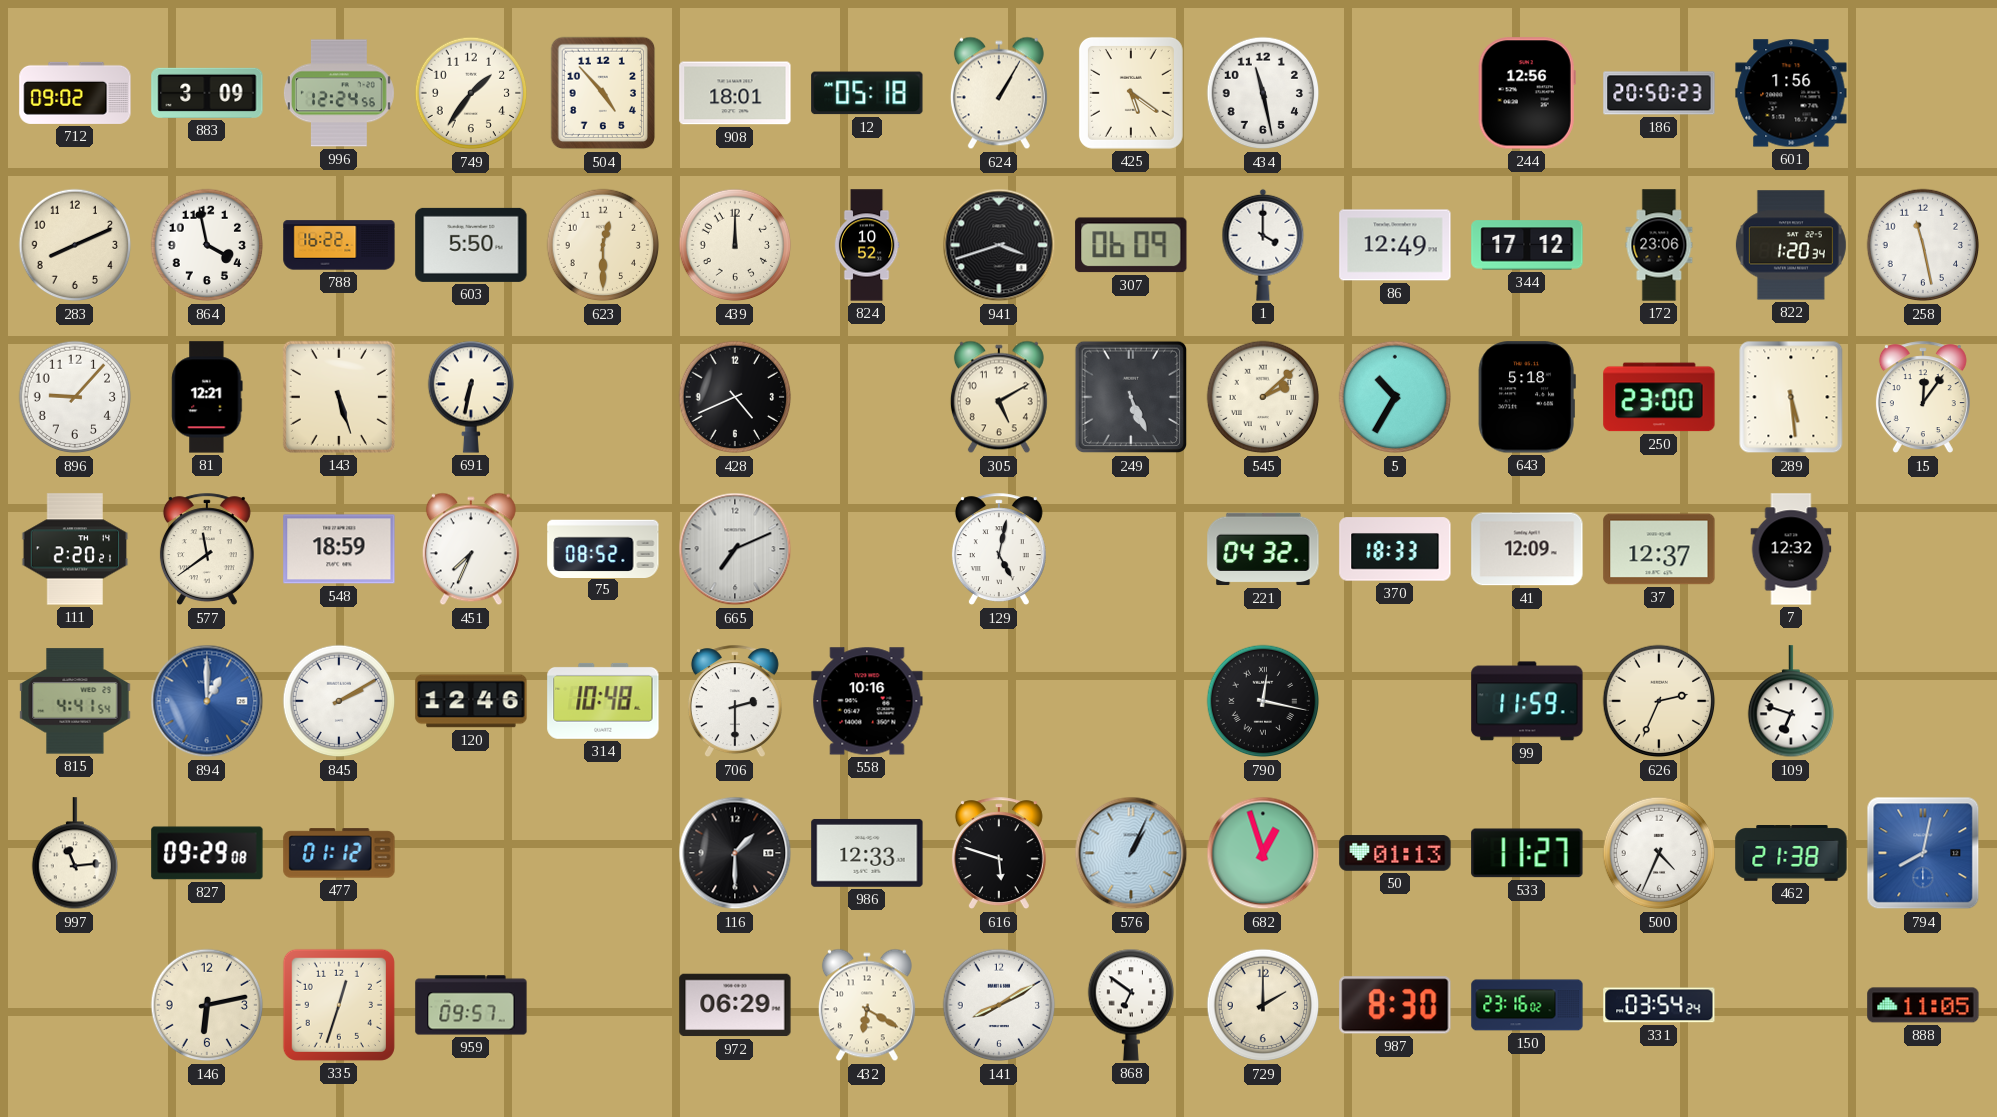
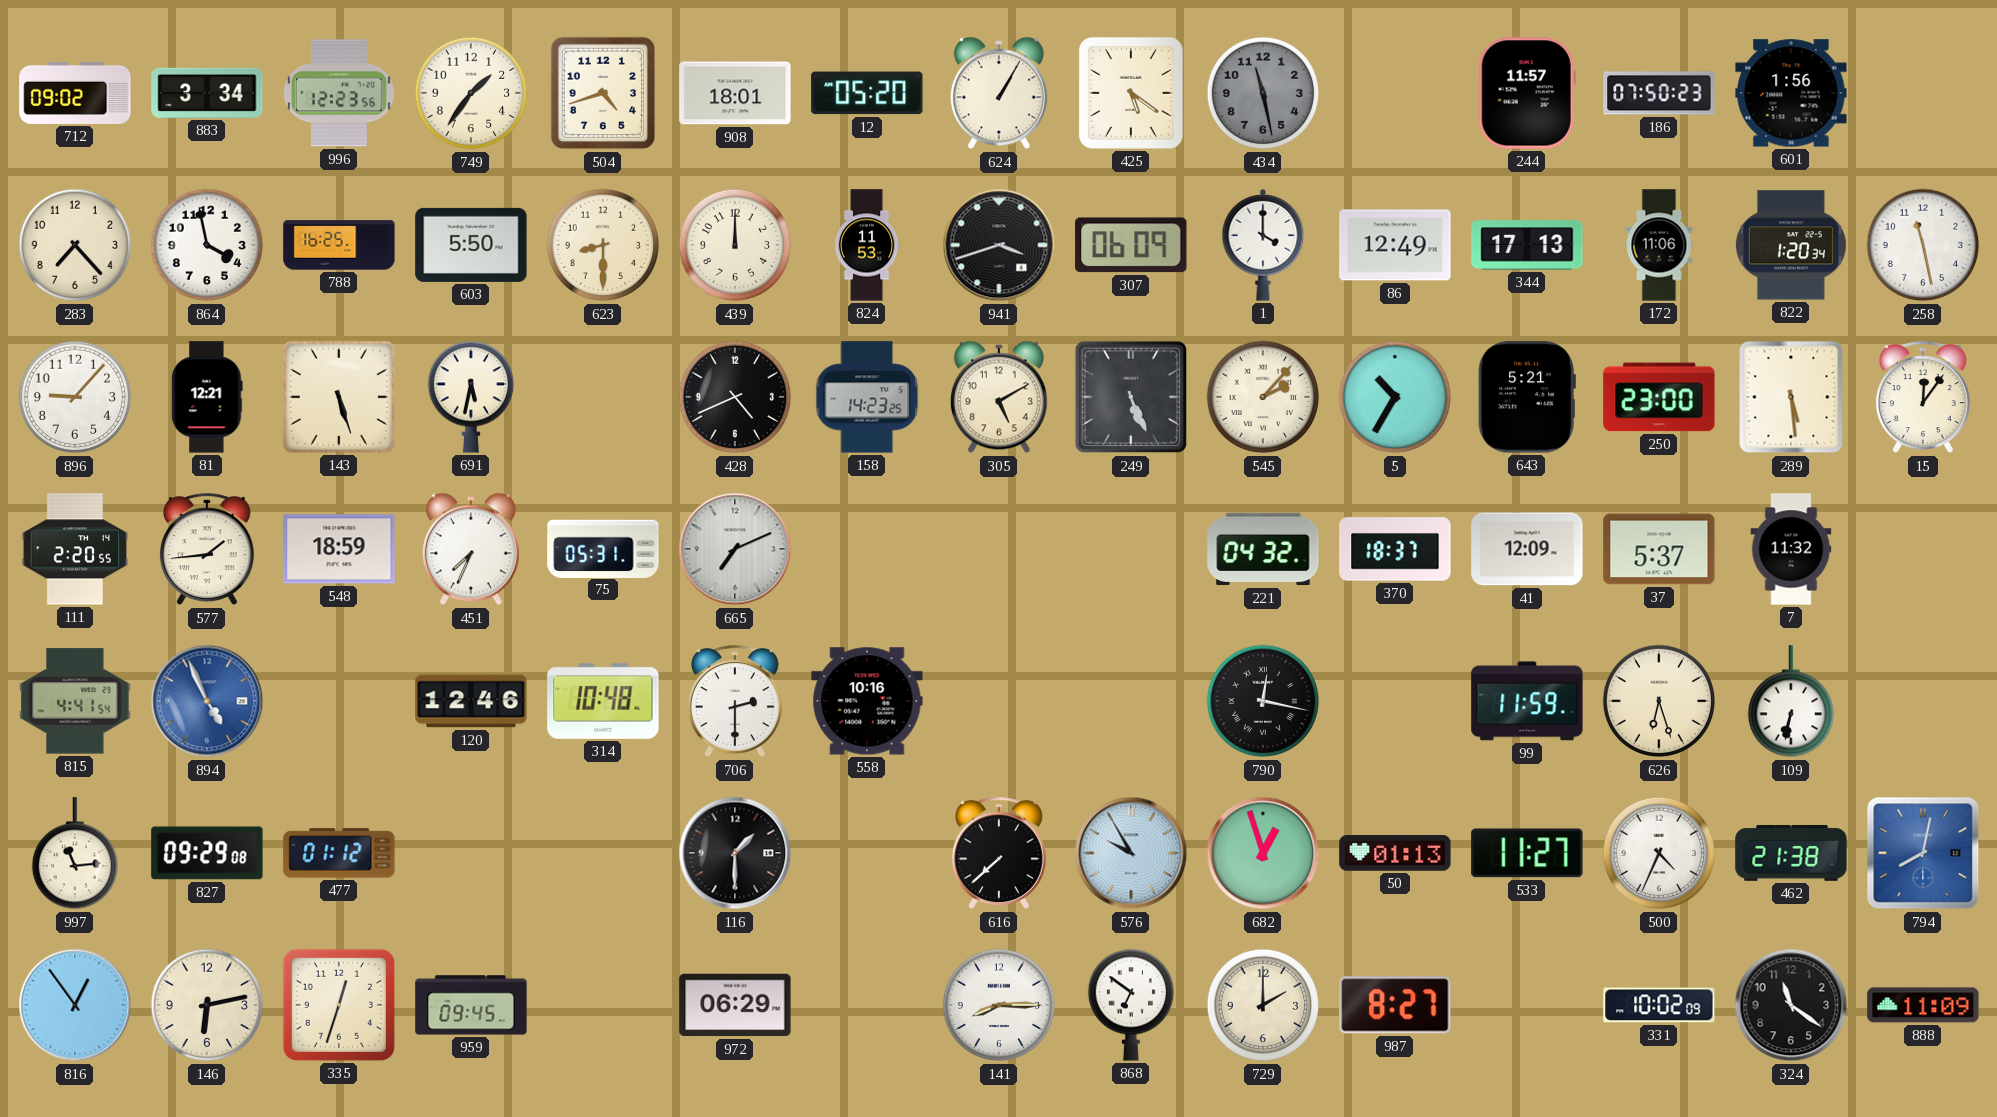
883: 3:09 -> 3:34 (207, 93)
996: 12:24 -> 12:23 (339, 93)
504: 4:53 -> 4:42 (603, 93)
12: 05:18 -> 05:20 (867, 93)
434 dial: white -> grey (1263, 93)
244: 12:56 -> 11:57 (1527, 93)
186: 20:50 -> 07:50 (1659, 93)
283: 8:11 -> 7:23 (75, 245)
788: 16:22 -> 16:25 (339, 245)
623: 12:30 -> 8:30 (603, 245)
824: 10:52 -> 11:53 (867, 245)
344: 17:12 -> 17:13 (1527, 245)
172: 23:06 -> 11:06 (1659, 245)
691: 6:32 -> 5:32 (470, 397)
158: none -> 14:23 (867, 397)
545: 2:08 -> 2:07 (1263, 397)
643: 5:18 -> 5:21 (1527, 397)
111: 2:20:21 -> 2:20:55 (75, 549)
577: 11:39 -> 1:44 (207, 550)
75: 08:52 -> 05:31 (603, 548)
129: 5:02 -> none (999, 550)
370: 18:33 -> 18:37 (1395, 549)
37: 12:37 -> 5:37 (1659, 549)
7: 12:32 -> 11:32 (1791, 549)
894: 1:00 -> 4:56 (207, 701)
845: 2:10 -> none (339, 701)
626: 2:34 -> 6:27 (1659, 701)
109: 6:48 -> 6:32 (1790, 702)
986: 12:33 -> none (867, 853)
616: 5:48 -> 7:38 (999, 854)
576: 1:04 -> 9:55 (1131, 853)
816: none -> 12:54 (75, 1005)
959: 09:57 -> 09:45 (471, 1005)
432: 6:20 -> none (867, 1005)
141: 8:10 -> 8:15 (999, 1005)
987: 8:30 -> 8:27 (1395, 1005)
150: 23:16 -> none (1527, 1005)
331: 03:54 -> 10:02 (1659, 1005)
324: none -> 11:21 (1791, 1005)
888: 11:05 -> 11:09 (1923, 1005)
